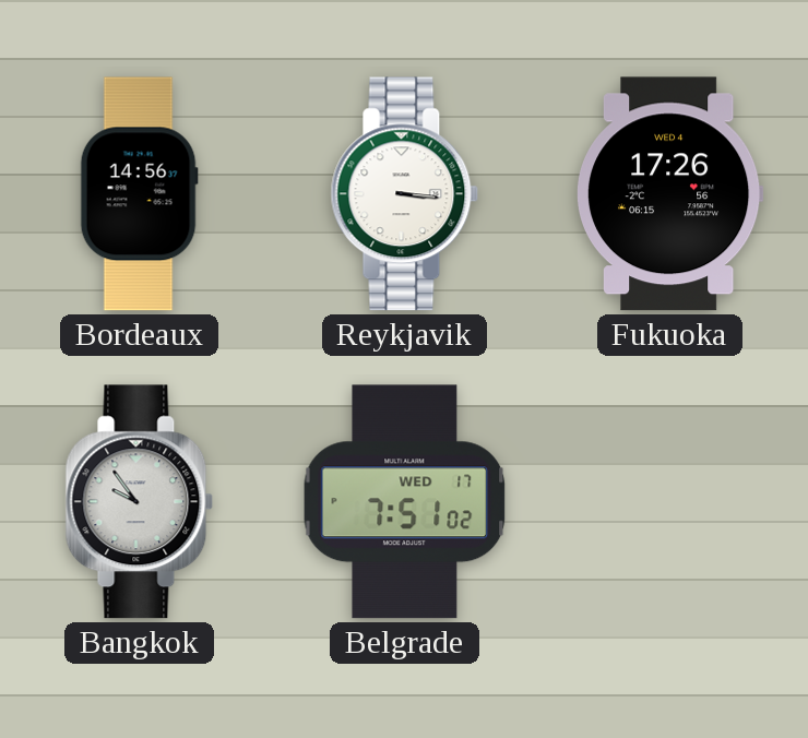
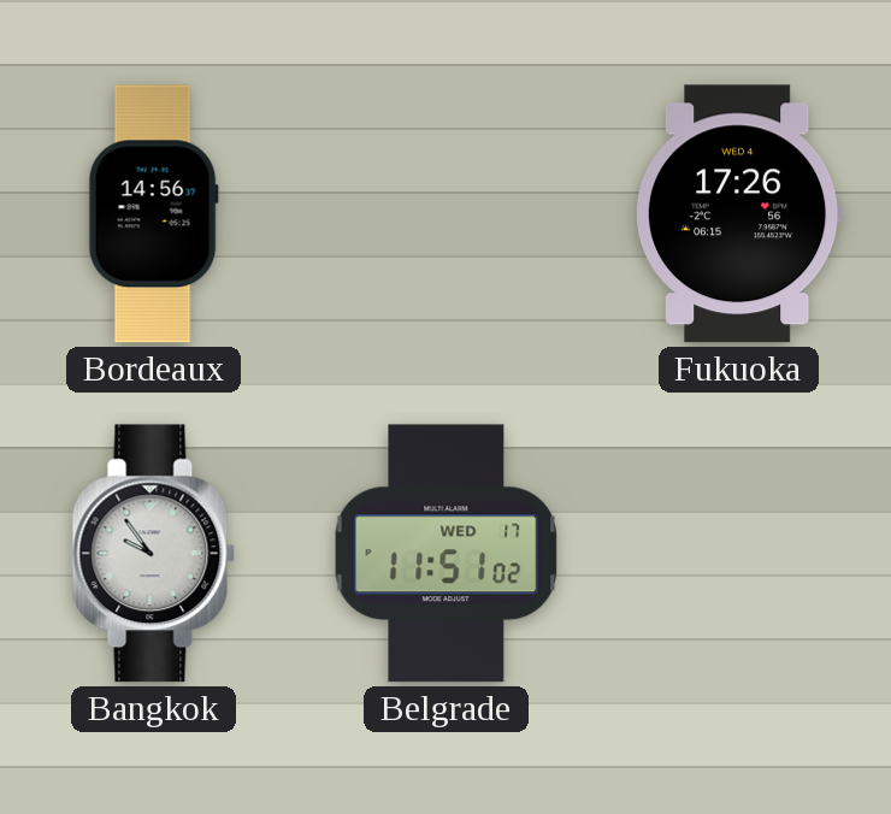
Reykjavik: 3:16 -> none (405, 194)
Belgrade: 7:51 -> 11:51 (447, 554)
